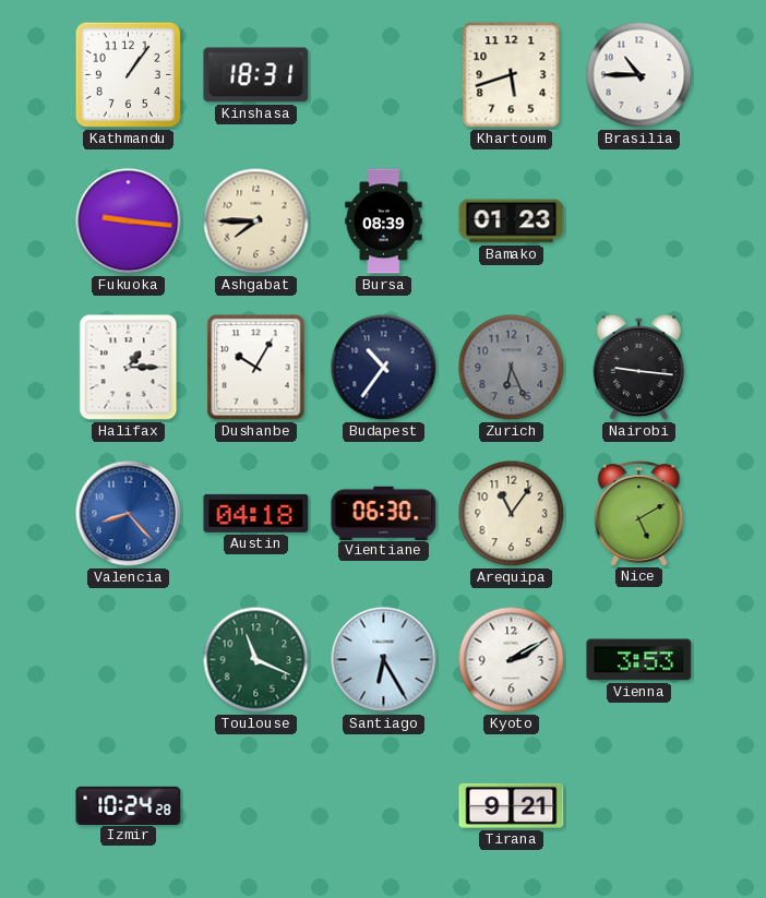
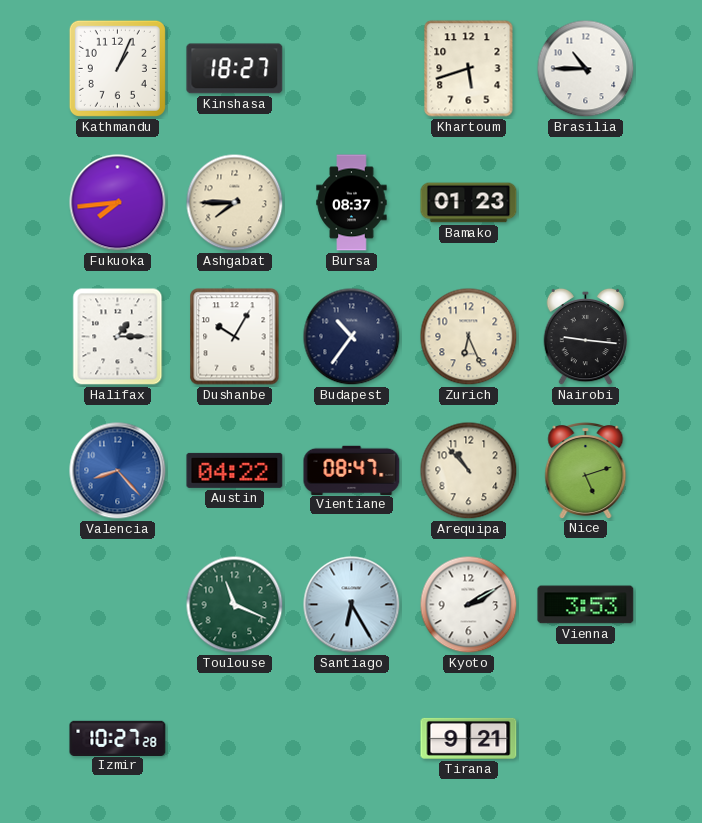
Kathmandu: 1:06 -> 1:04 (117, 68)
Kinshasa: 18:31 -> 18:27 (235, 69)
Fukuoka: 9:16 -> 7:44 (118, 203)
Bursa: 08:39 -> 08:37 (352, 203)
Zurich dial: grey -> cream (469, 337)
Austin: 04:18 -> 04:22 (235, 470)
Vientiane: 06:30 -> 08:47 (352, 470)
Arequipa: 11:06 -> 10:53 (469, 471)
Nice: 5:10 -> 5:12 (586, 471)
Izmir: 10:24 -> 10:27 (118, 738)
